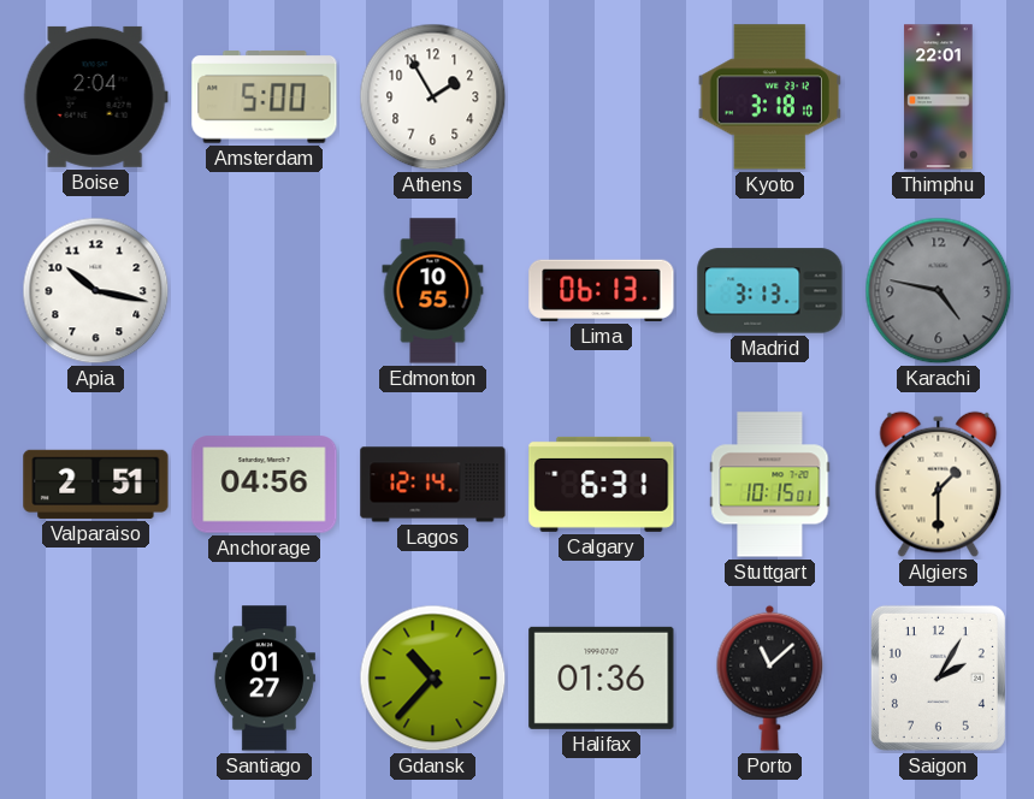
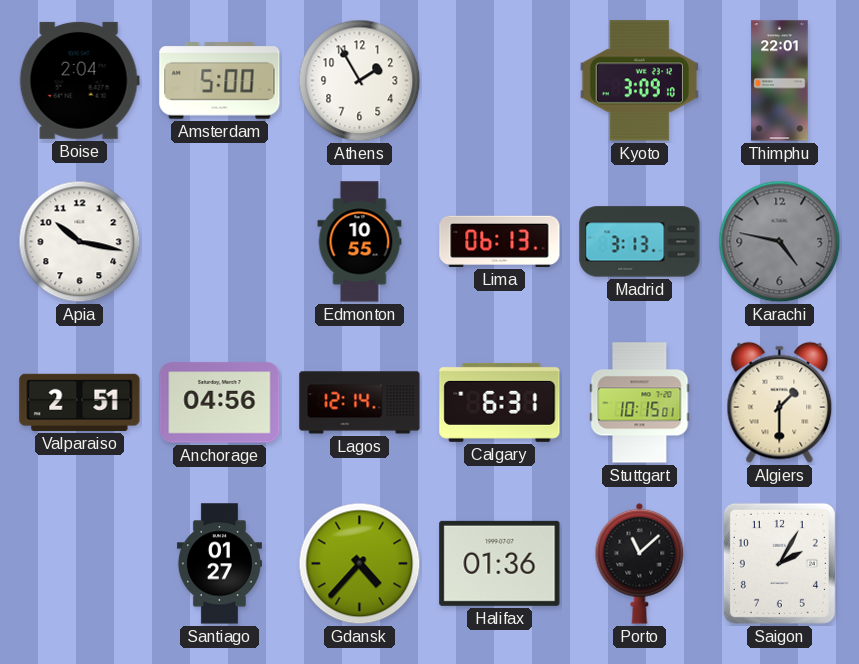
Kyoto: 3:18 -> 3:09 (639, 81)
Gdansk: 10:37 -> 4:37 (360, 564)
